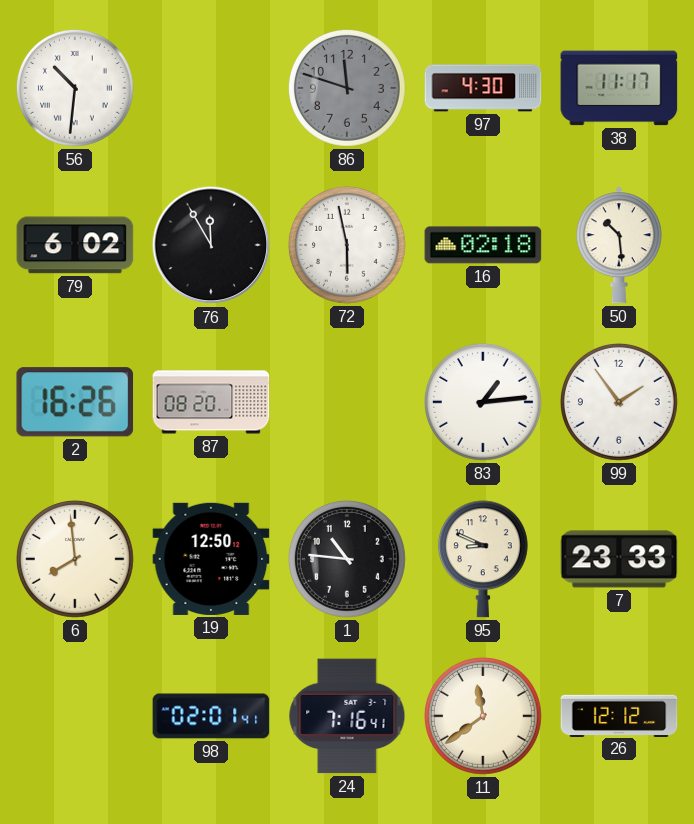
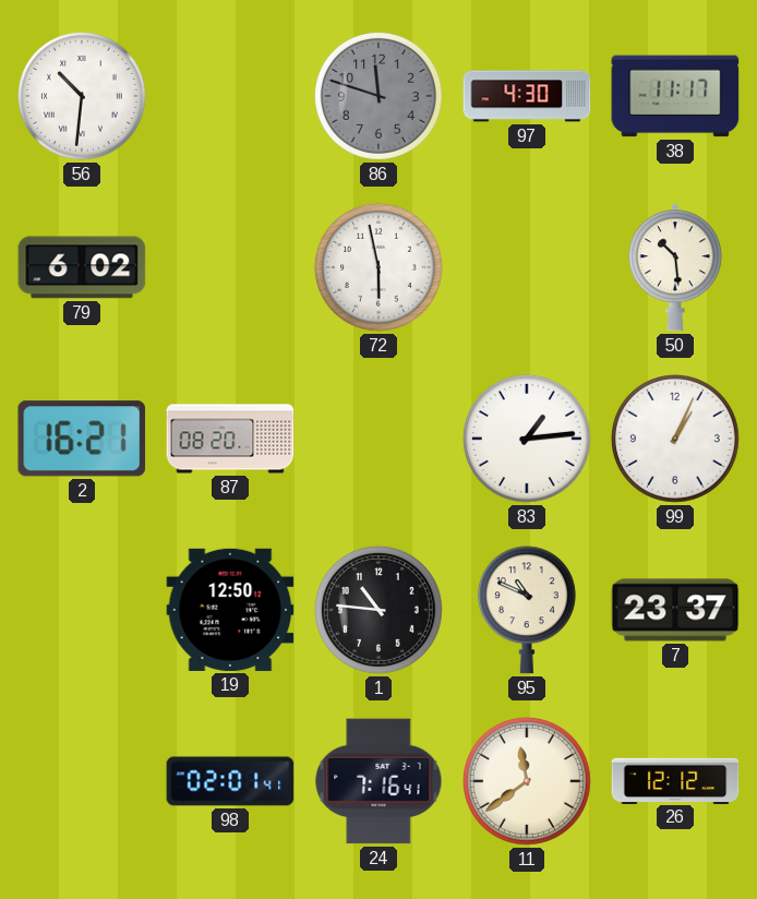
76: 11:55 -> none (211, 245)
16: 02:18 -> none (483, 245)
2: 16:26 -> 16:21 (82, 439)
99: 1:54 -> 1:04 (675, 439)
6: 7:59 -> none (75, 559)
95: 8:49 -> 10:49 (527, 610)
7: 23:33 -> 23:37 (675, 610)
